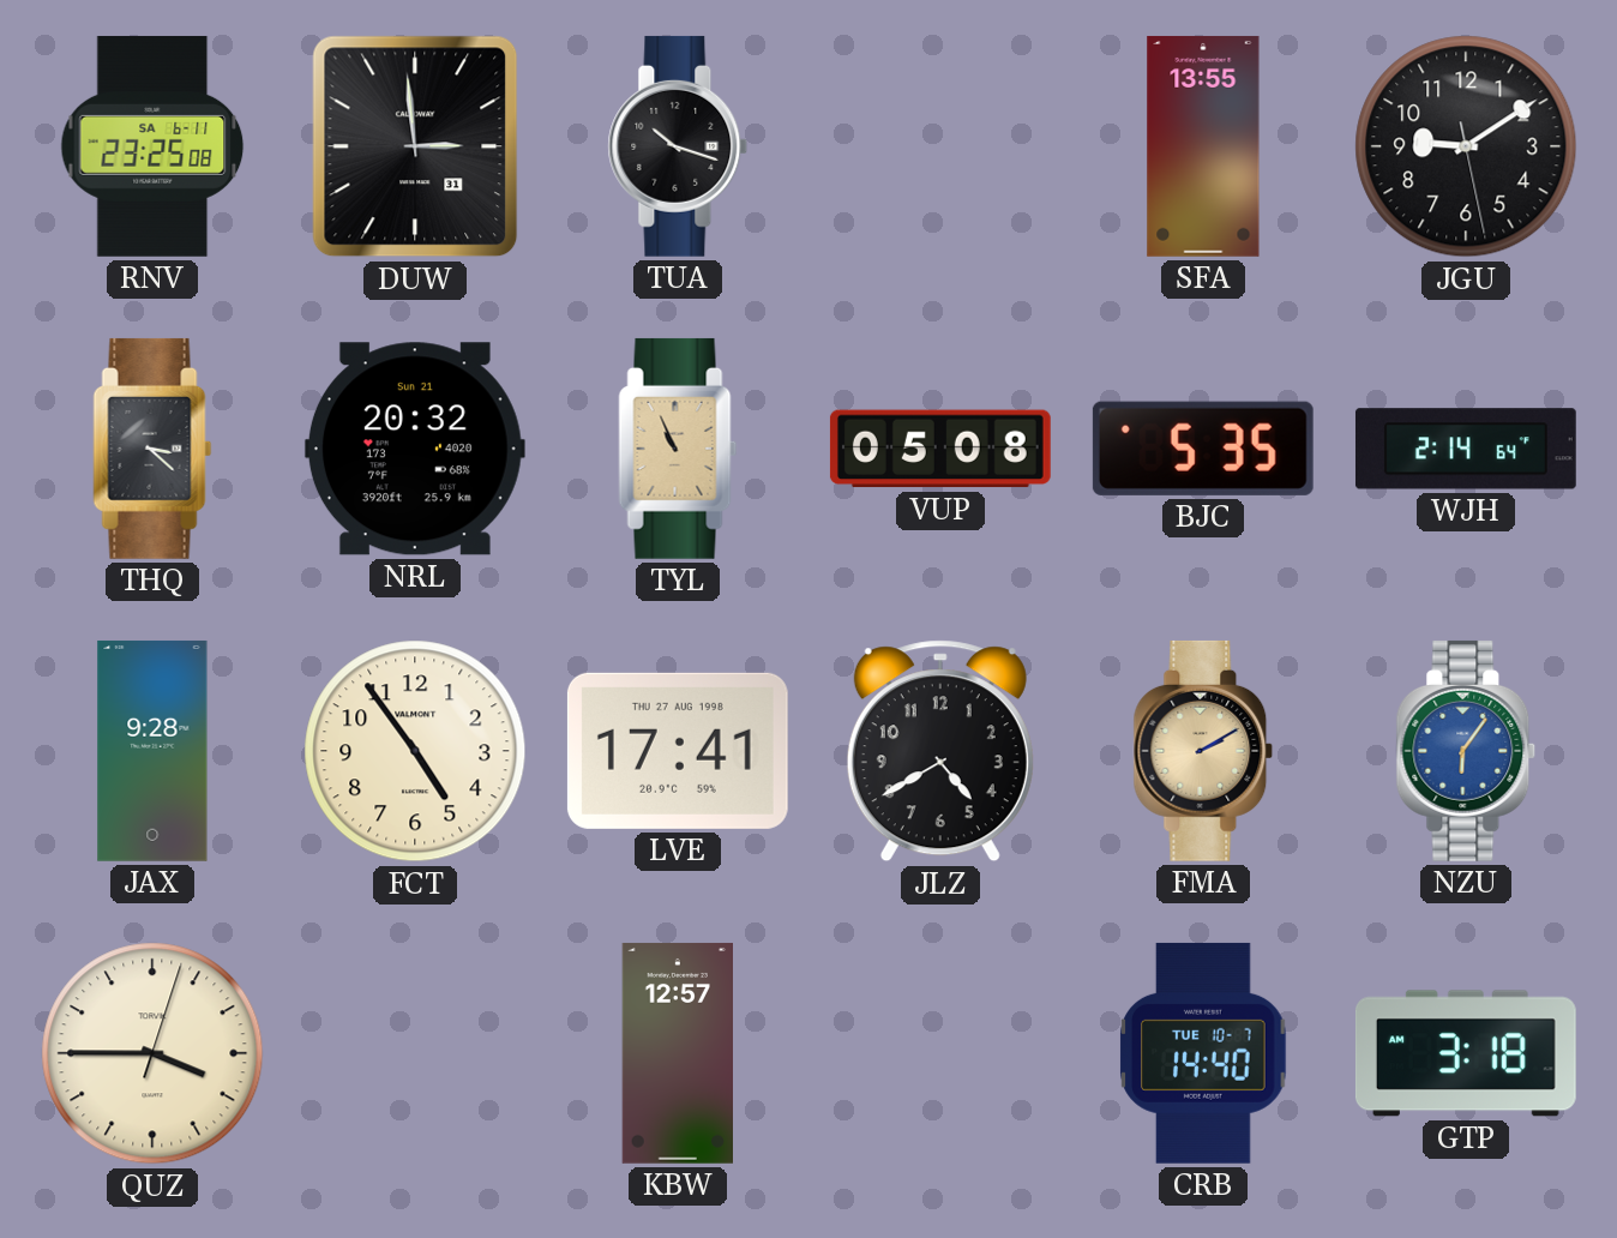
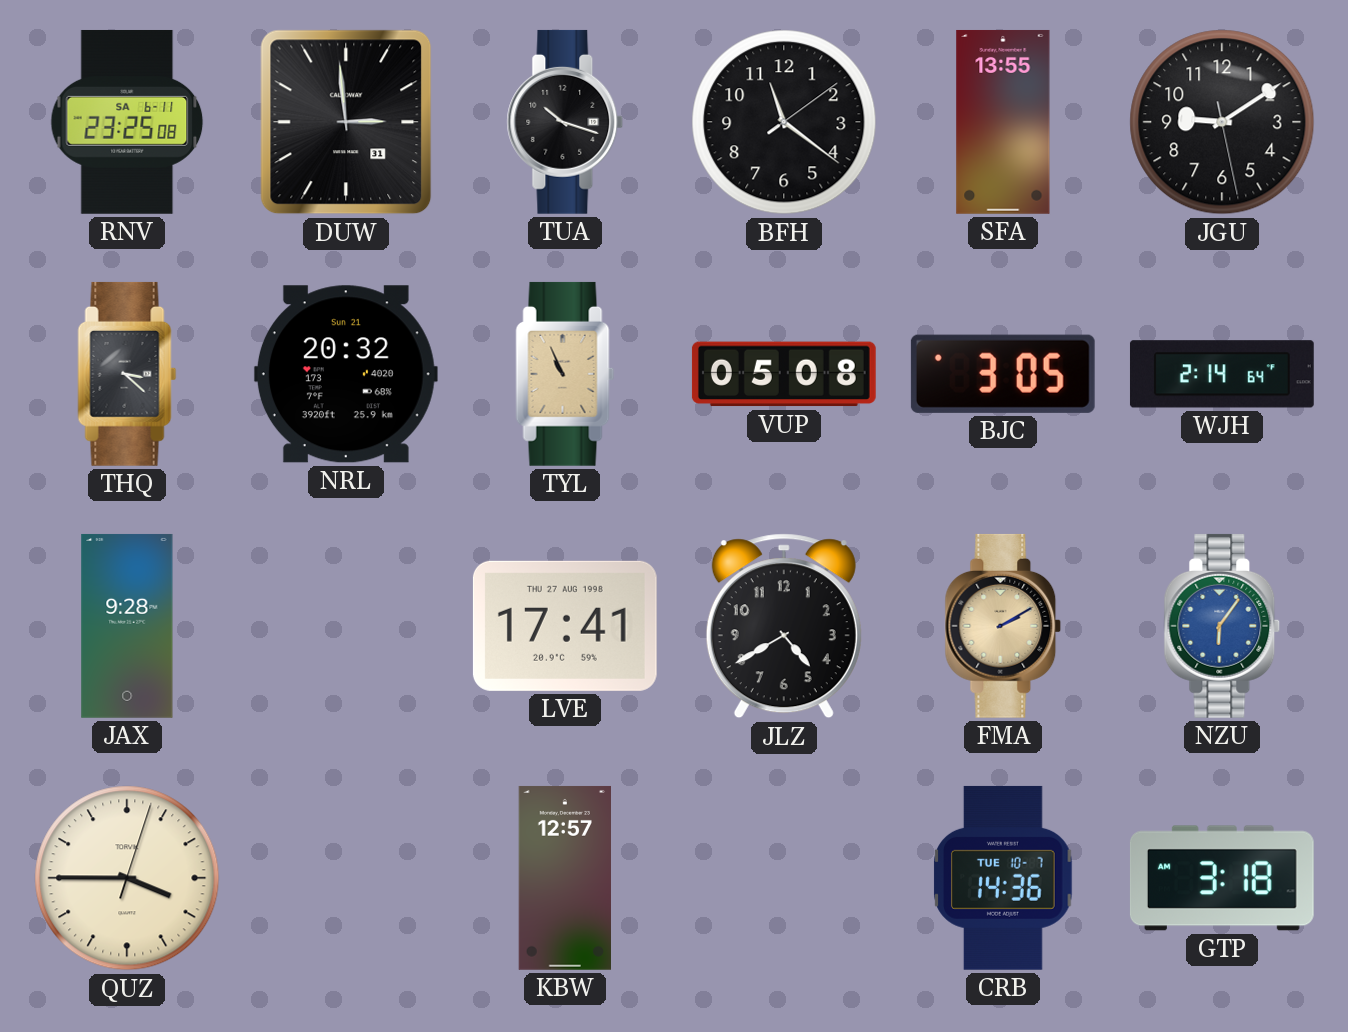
BFH: none -> 11:21 (784, 122)
BJC: 5:35 -> 3:05 (1003, 374)
FCT: 4:54 -> none (415, 751)
CRB: 14:40 -> 14:36 (1003, 878)
